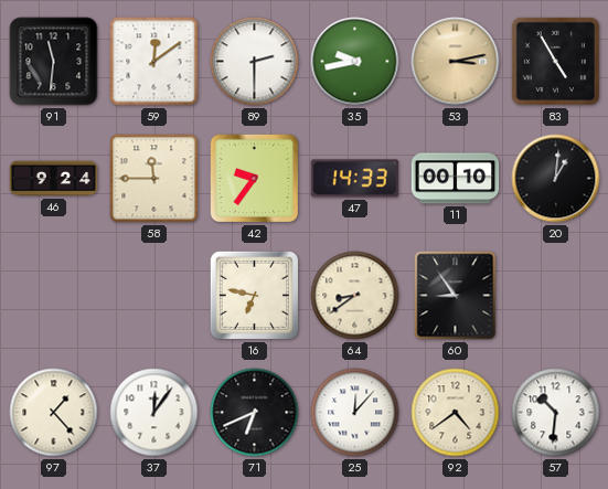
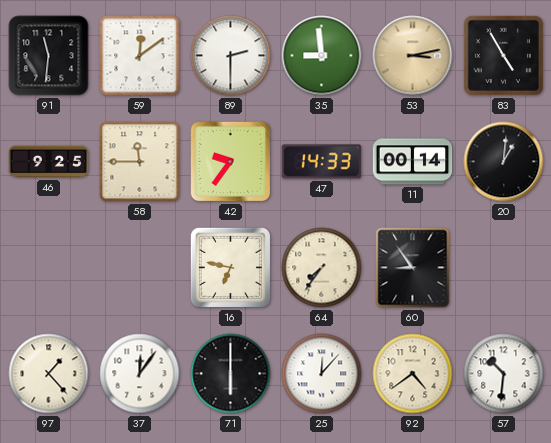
35: 9:43 -> 8:59 (322, 56)
46: 9:24 -> 9:25 (49, 162)
11: 00:10 -> 00:14 (413, 162)
64: 8:39 -> 7:36 (322, 268)
71: 6:41 -> 6:00 (231, 374)
